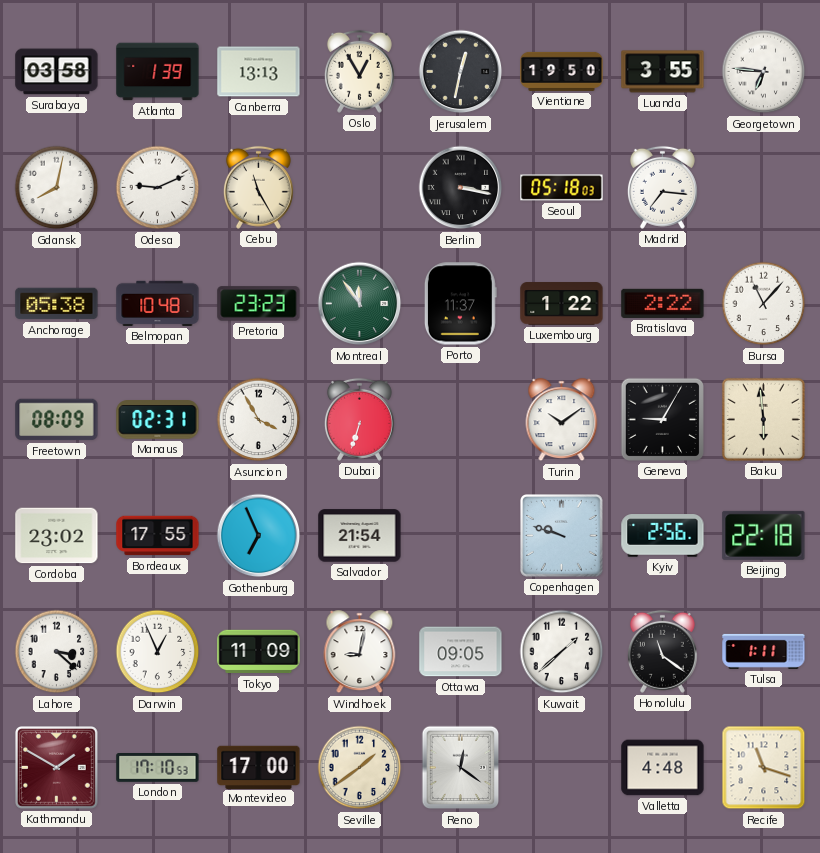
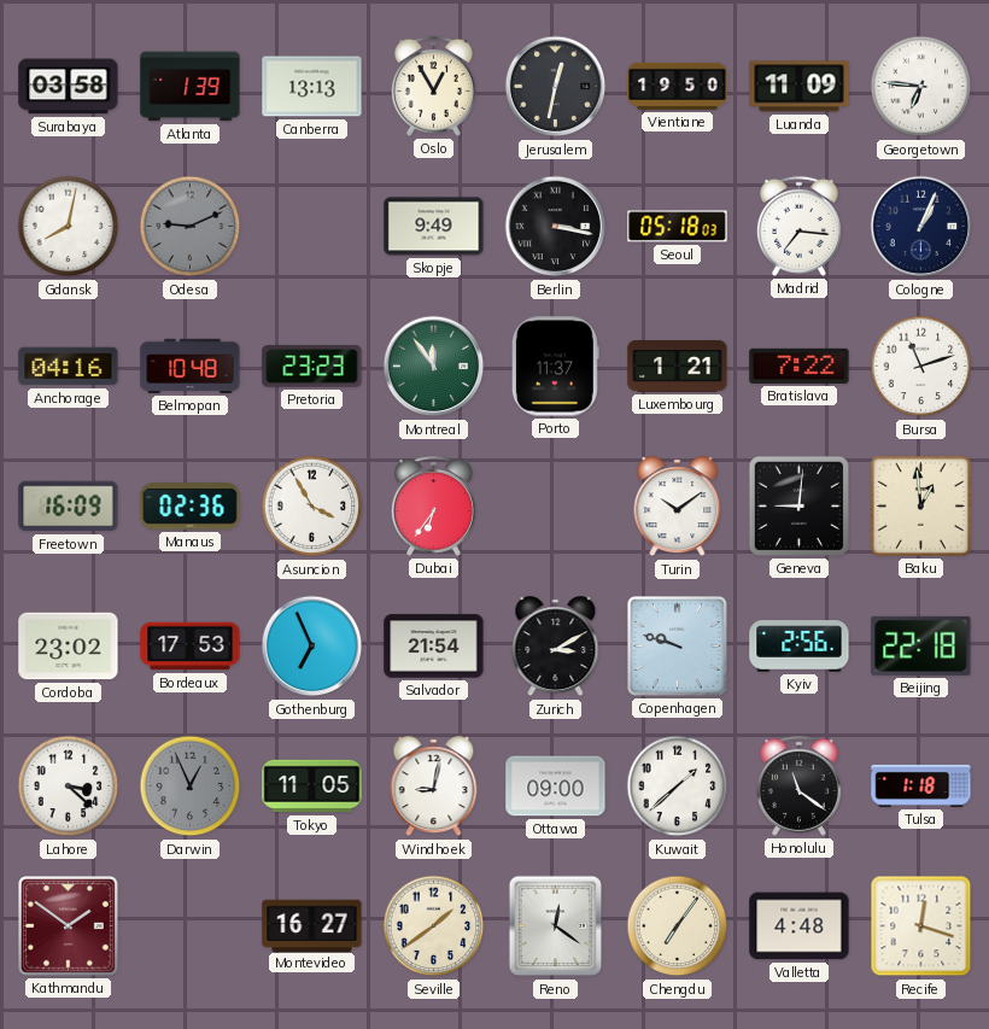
Luanda: 3:55 -> 11:09 (800, 87)
Odesa dial: white -> grey (191, 227)
Cebu: 11:25 -> none (258, 187)
Skopje: none -> 9:49 (434, 227)
Cologne: none -> 1:04 (921, 227)
Anchorage: 05:38 -> 04:16 (69, 367)
Luxembourg: 1:22 -> 1:21 (678, 367)
Bratislava: 2:22 -> 7:22 (800, 366)
Bursa: 11:07 -> 11:12 (921, 367)
Freetown: 08:09 -> 16:09 (69, 507)
Manaus: 02:31 -> 02:36 (191, 507)
Dubai: 6:33 -> 6:36 (433, 505)
Geneva: 9:05 -> 9:01 (798, 505)
Baku: 5:59 -> 12:59 (920, 505)
Bordeaux: 17:55 -> 17:53 (191, 647)
Zurich: none -> 3:10 (556, 647)
Darwin dial: white -> grey (191, 787)
Tokyo: 11:09 -> 11:05 (312, 787)
Ottawa: 09:05 -> 09:00 (556, 787)
Tulsa: 1:11 -> 1:18 (921, 785)
Kathmandu: 1:50 -> 1:51 (69, 926)
London: 17:10 -> none (158, 768)
Montevideo: 17:00 -> 16:27 (312, 925)
Chengdu: none -> 7:06 (678, 926)
Recife: 11:18 -> 12:18 (921, 926)
